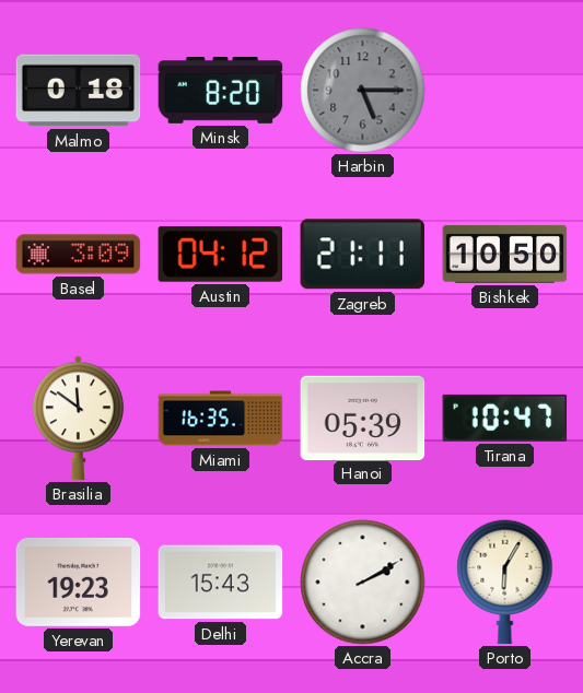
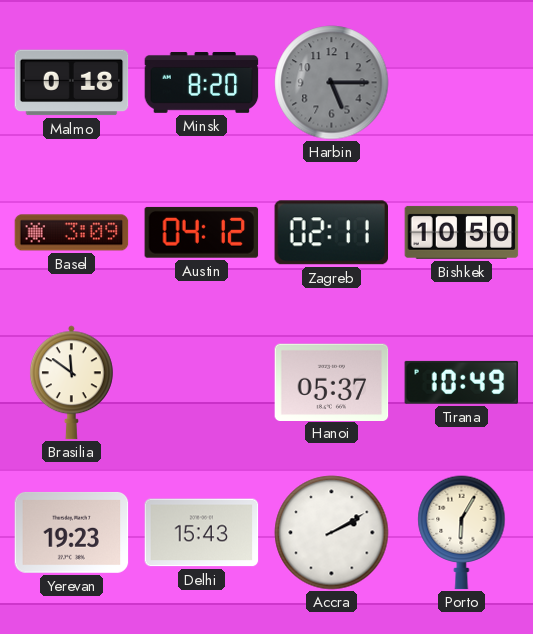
Zagreb: 21:11 -> 02:11 (331, 233)
Miami: 16:35 -> none (221, 419)
Hanoi: 05:39 -> 05:37 (332, 382)
Tirana: 10:47 -> 10:49 (462, 382)
